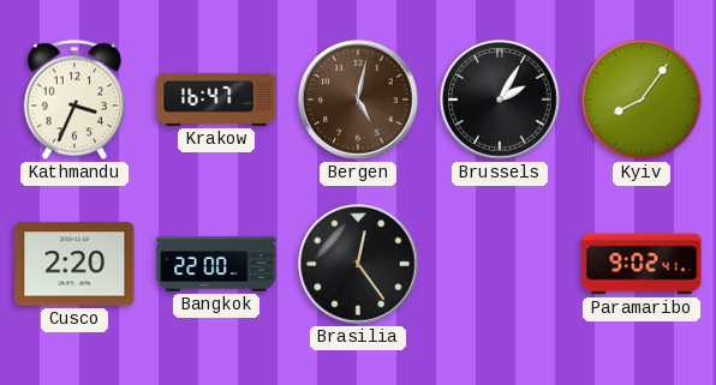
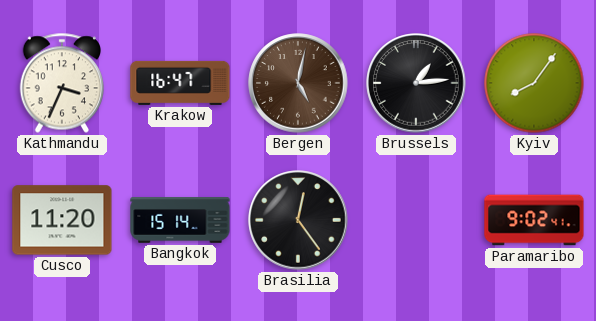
Brussels: 2:05 -> 1:14 (416, 83)
Cusco: 2:20 -> 11:20 (62, 220)
Bangkok: 22:00 -> 15:14 (180, 220)
